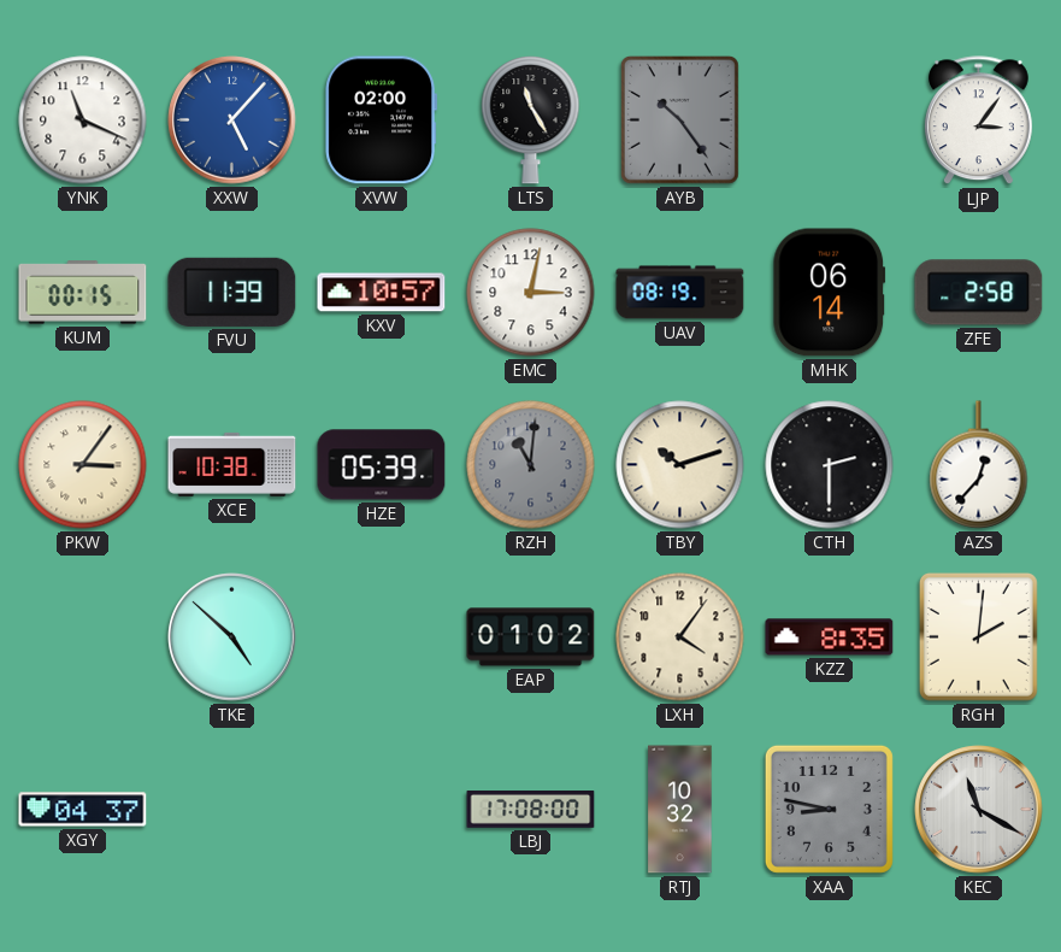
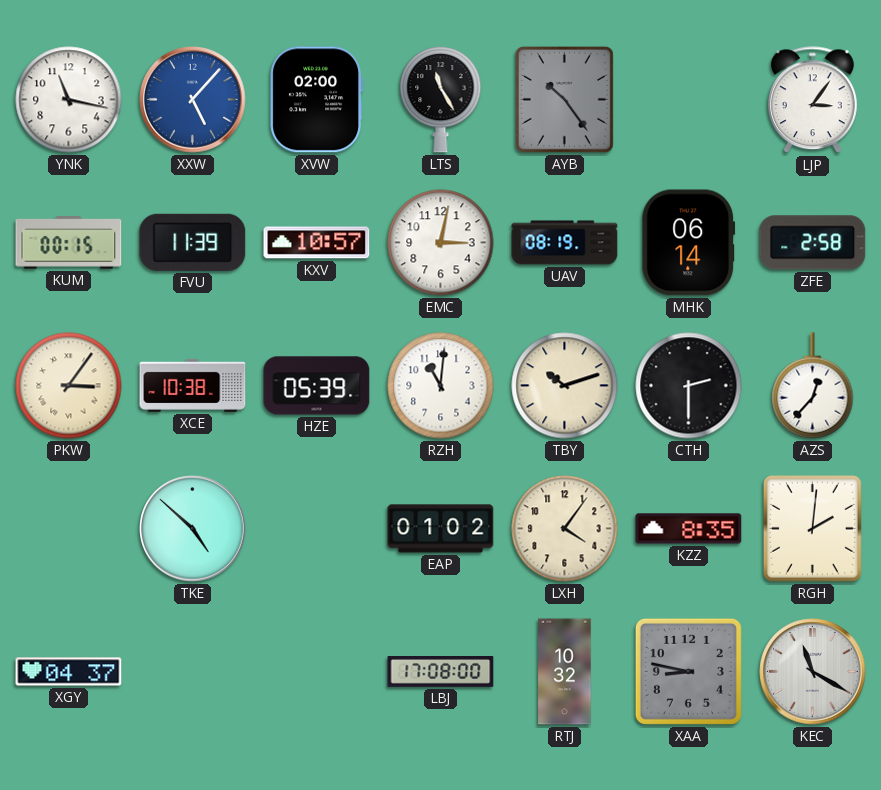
YNK: 11:19 -> 11:17 (69, 100)
RZH dial: grey -> white (441, 386)
